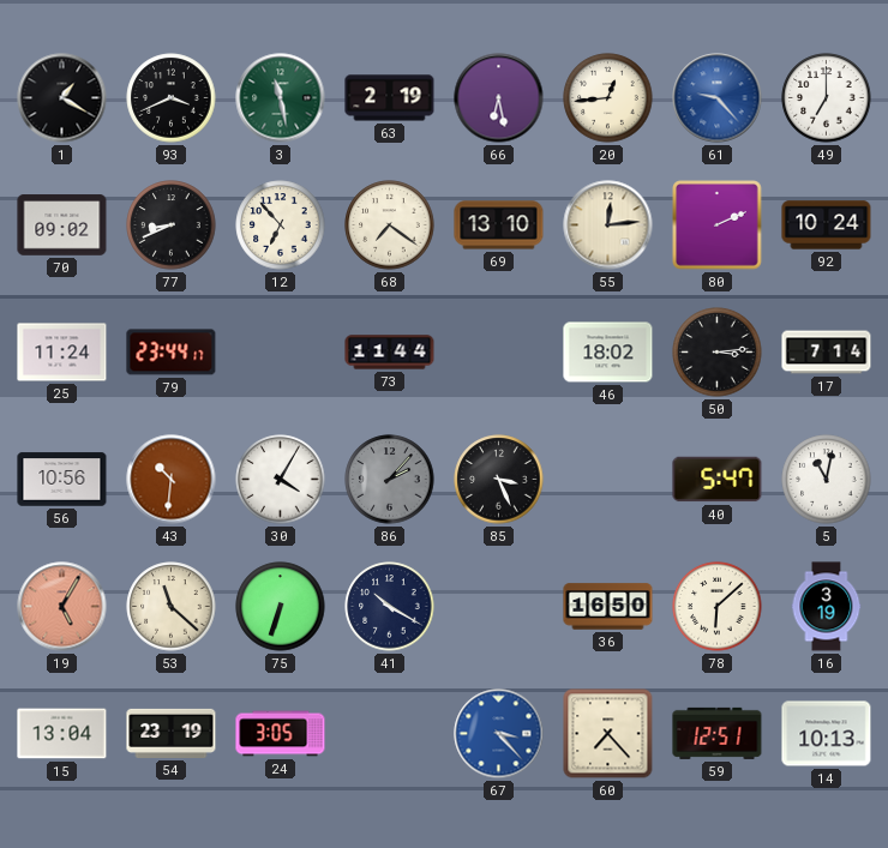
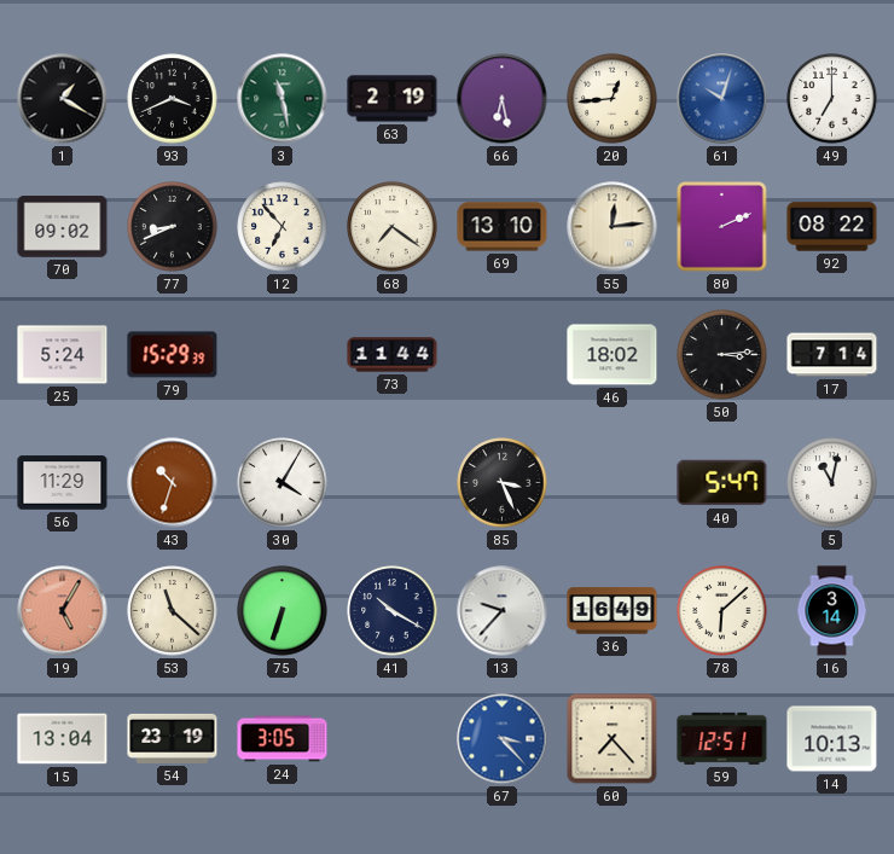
61: 9:23 -> 10:03 (722, 99)
92: 10:24 -> 08:22 (832, 227)
25: 11:24 -> 5:24 (63, 355)
79: 23:44 -> 15:29 (173, 355)
56: 10:56 -> 11:29 (63, 483)
43: 10:31 -> 10:33 (173, 483)
86: 2:07 -> none (390, 480)
13: none -> 9:37 (503, 611)
36: 16:50 -> 16:49 (613, 611)
16: 3:19 -> 3:14 (832, 611)
